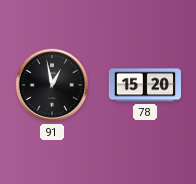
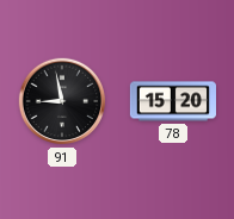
91: 12:58 -> 8:58 (62, 101)
